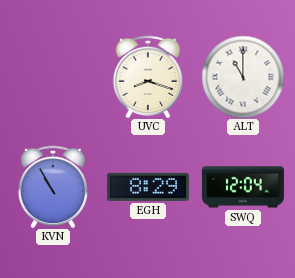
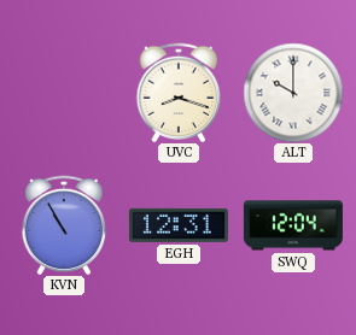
ALT: 11:00 -> 10:00 (293, 93)
EGH: 8:29 -> 12:31 (179, 225)
